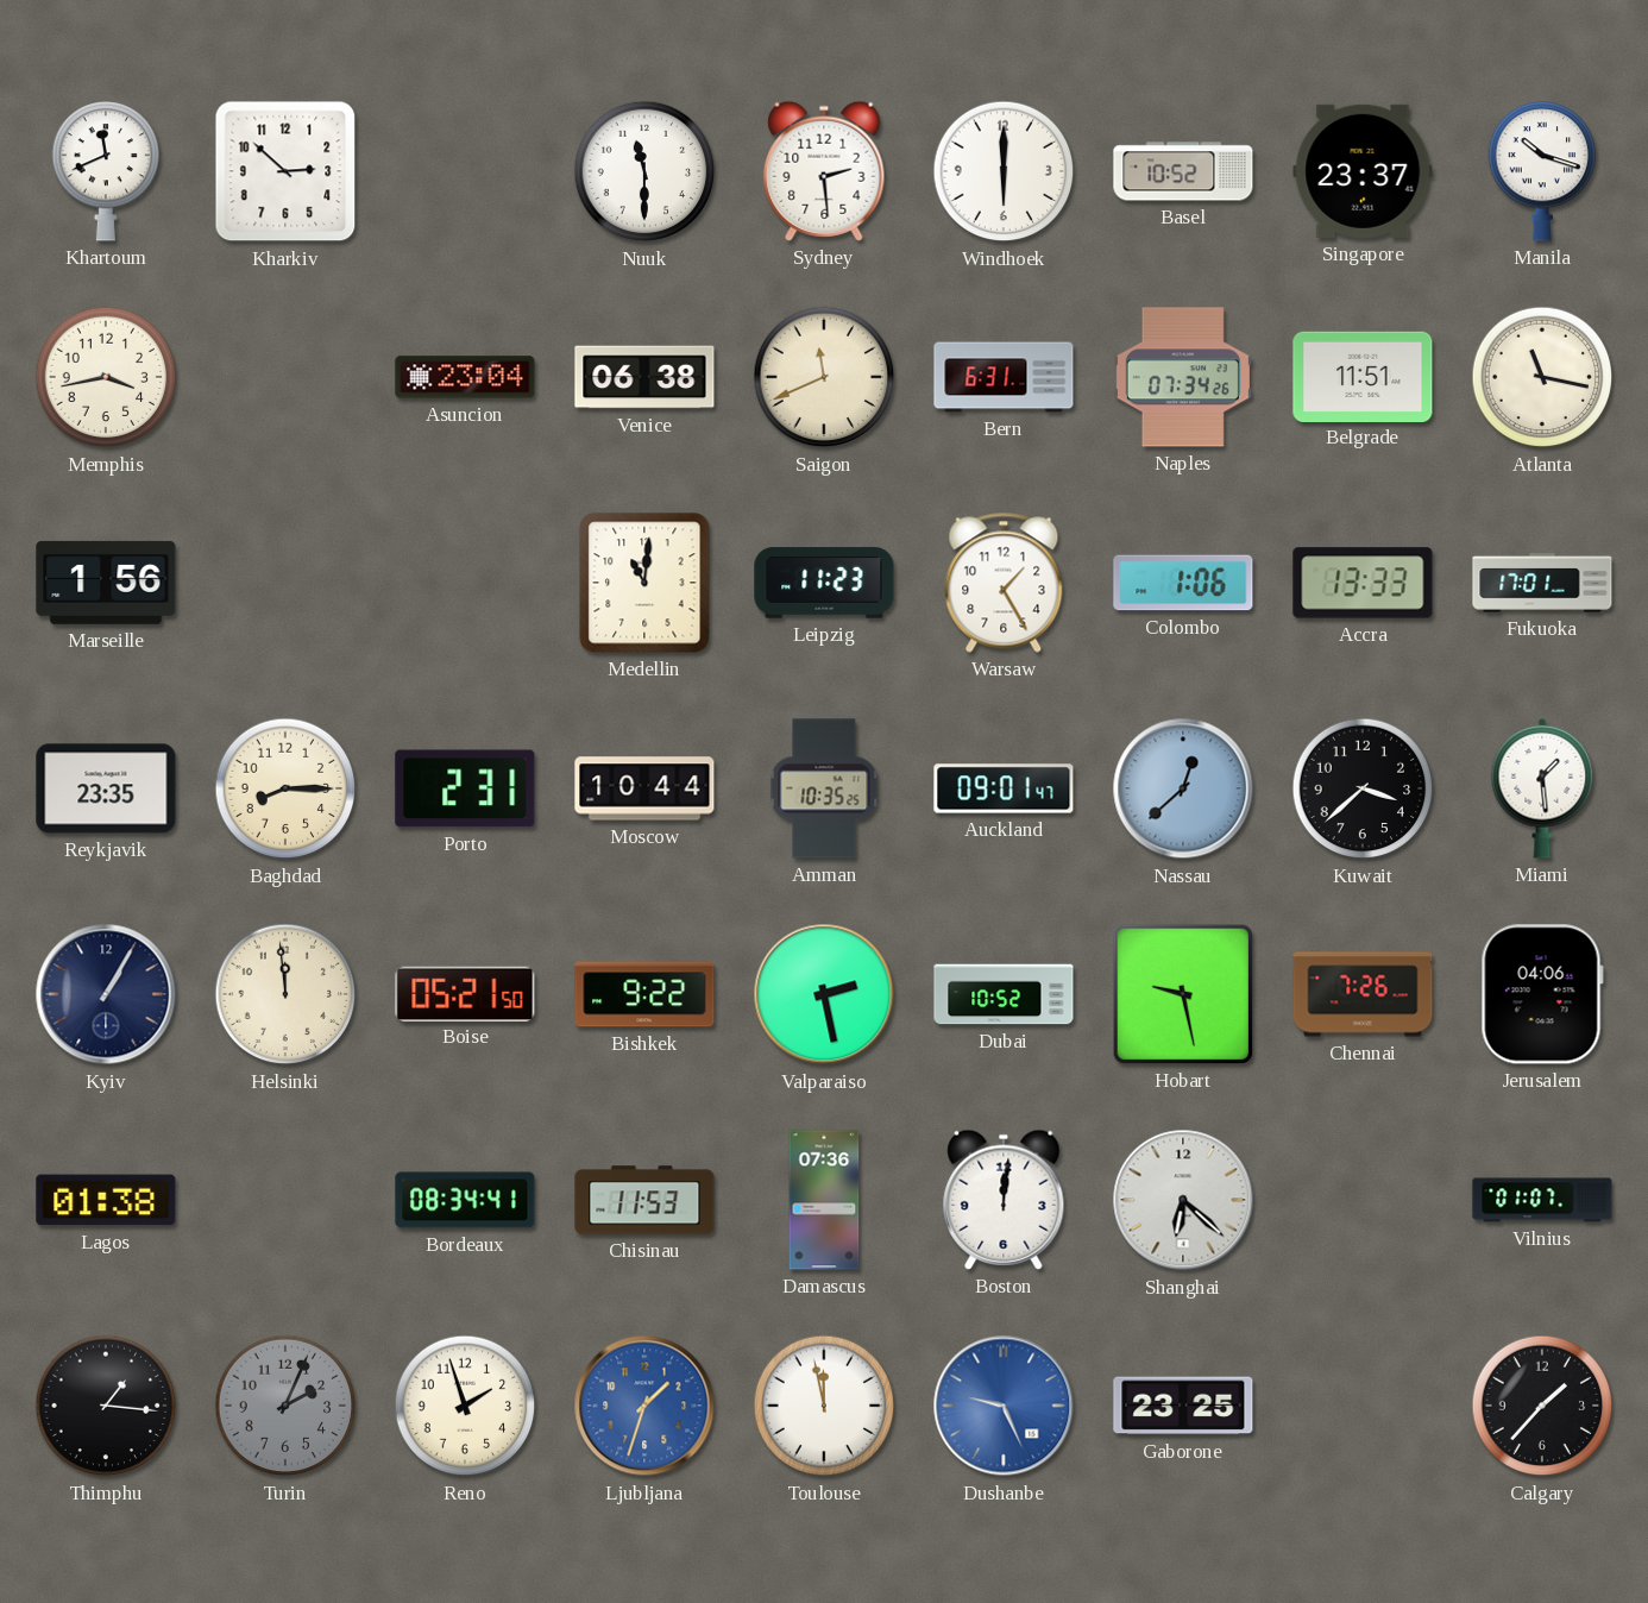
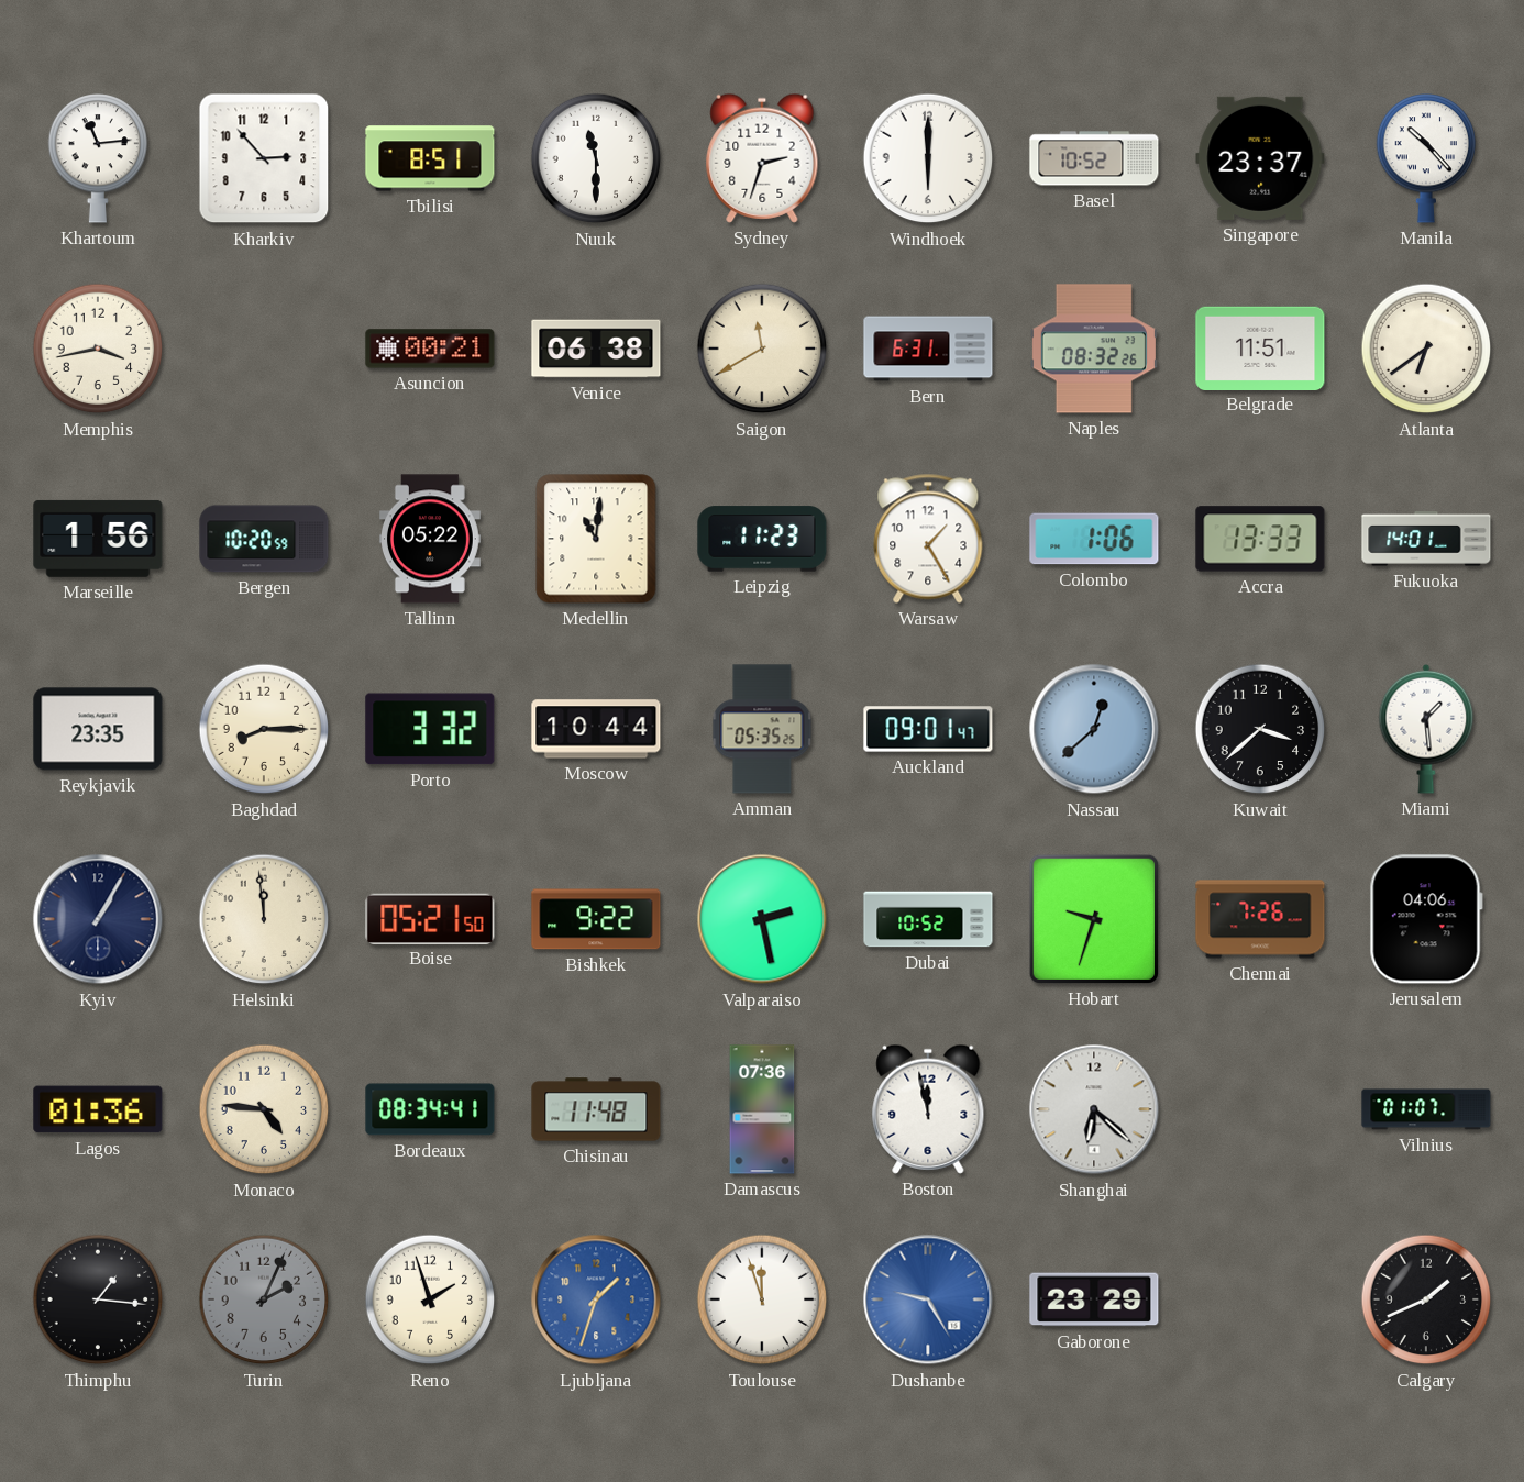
Khartoum: 11:41 -> 11:14 (98, 158)
Kharkiv: 2:52 -> 2:53 (264, 158)
Tbilisi: none -> 8:51 (430, 158)
Sydney: 2:29 -> 2:33 (762, 158)
Manila: 10:18 -> 10:23 (1426, 158)
Asuncion: 23:04 -> 00:21 (430, 349)
Saigon: 11:41 -> 11:40 (762, 349)
Naples: 07:34 -> 08:32 (1094, 349)
Atlanta: 11:17 -> 6:39 (1426, 349)
Bergen: none -> 10:20 (264, 539)
Tallinn: none -> 05:22 (430, 539)
Fukuoka: 17:01 -> 14:01 (1426, 539)
Porto: 2:31 -> 3:32 (430, 729)
Amman: 10:35 -> 05:35 (762, 729)
Hobart: 9:28 -> 9:33 (1094, 919)
Lagos: 01:38 -> 01:36 (98, 1109)
Monaco: none -> 4:46 (264, 1109)
Chisinau: 11:53 -> 11:48 (596, 1109)
Boston: 12:01 -> 11:58 (928, 1109)
Toulouse: 11:58 -> 11:57 (762, 1299)
Dushanbe: 9:26 -> 9:25 (928, 1299)
Gaborone: 23:25 -> 23:29 (1094, 1299)
Calgary: 1:37 -> 1:41 (1426, 1299)
